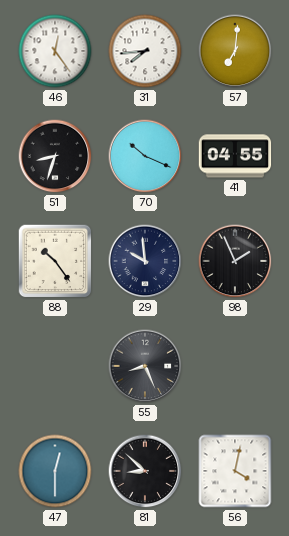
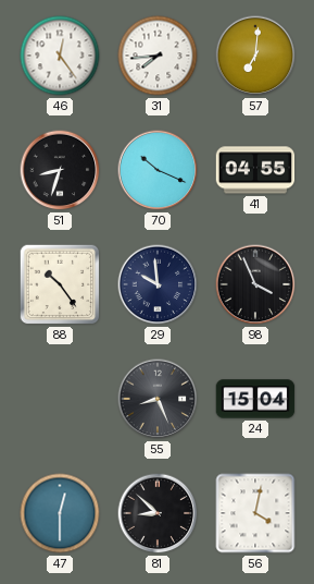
98: 1:56 -> 3:56 (255, 284)
24: none -> 15:04 (255, 399)
